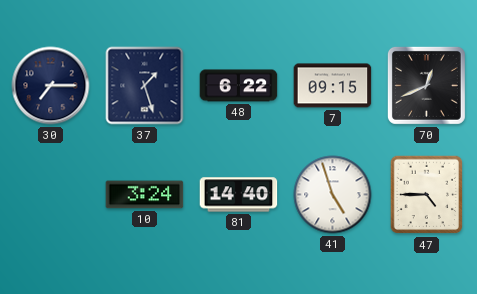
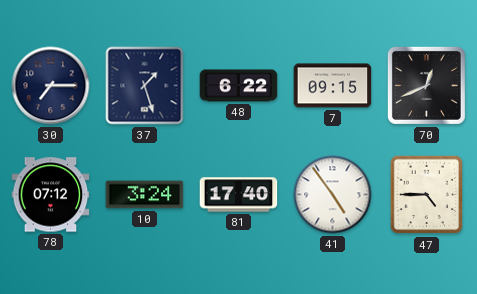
78: none -> 07:12 (51, 195)
81: 14:40 -> 17:40 (239, 195)
41: 4:57 -> 4:54 (333, 195)
